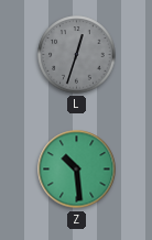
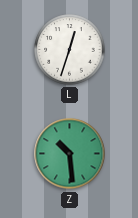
L dial: grey -> white (70, 50)
